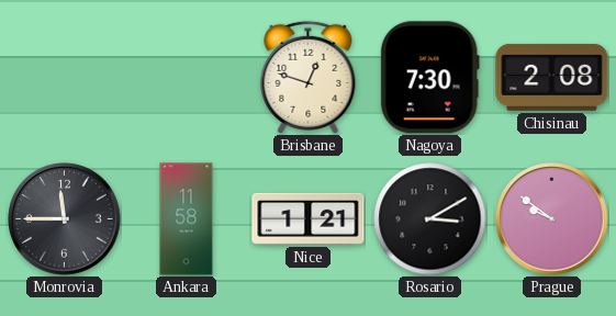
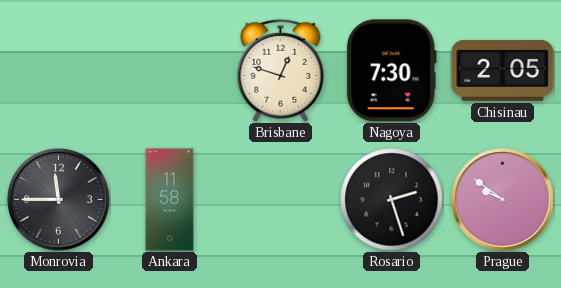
Chisinau: 2:08 -> 2:05 (503, 70)
Nice: 1:21 -> none (309, 218)
Rosario: 3:10 -> 2:27 (392, 200)
